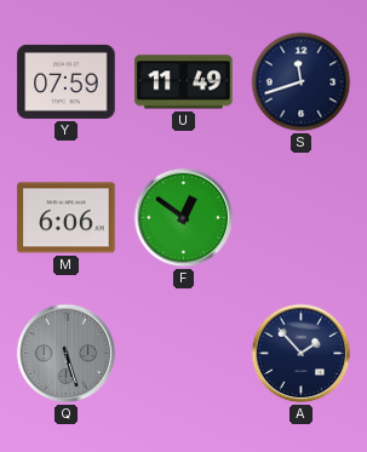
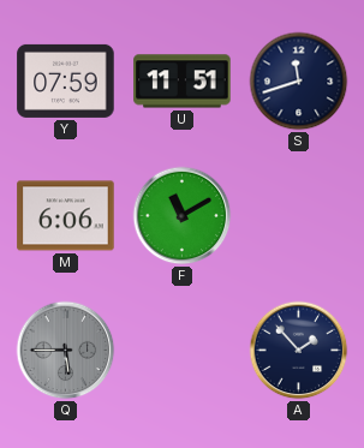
U: 11:49 -> 11:51 (183, 82)
F: 12:51 -> 11:10 (183, 216)
Q: 5:27 -> 5:45 (66, 351)
